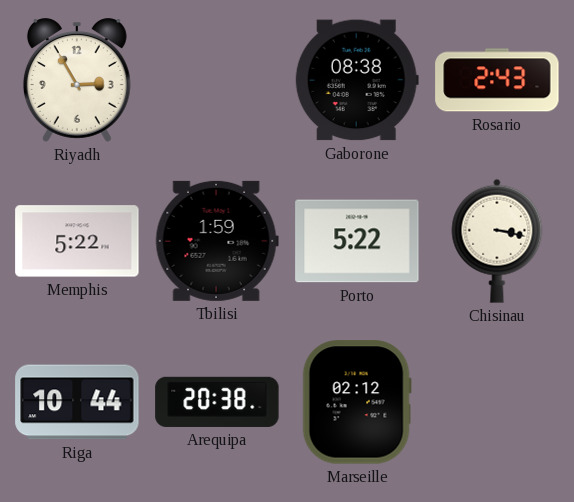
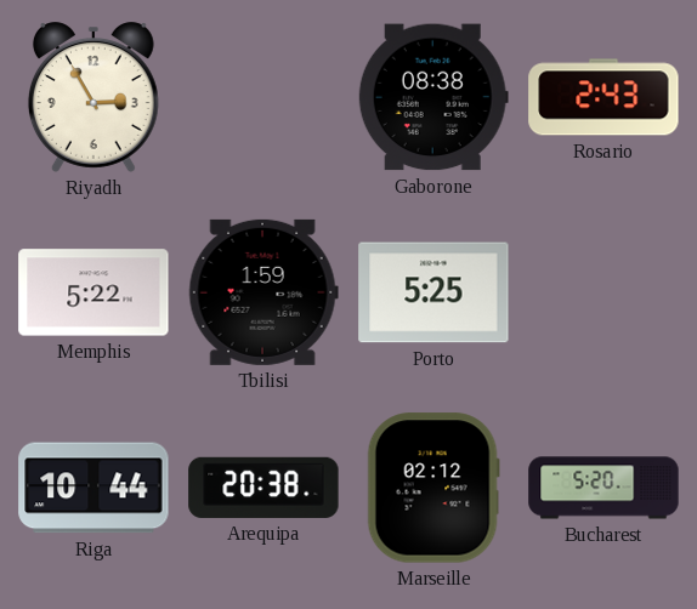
Porto: 5:22 -> 5:25 (433, 292)
Chisinau: 3:17 -> none (497, 241)
Bucharest: none -> 5:20 (603, 488)
